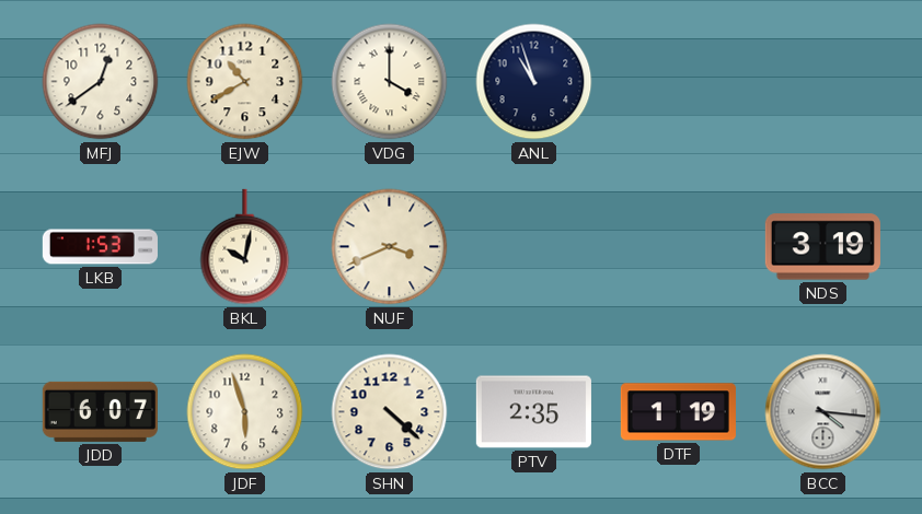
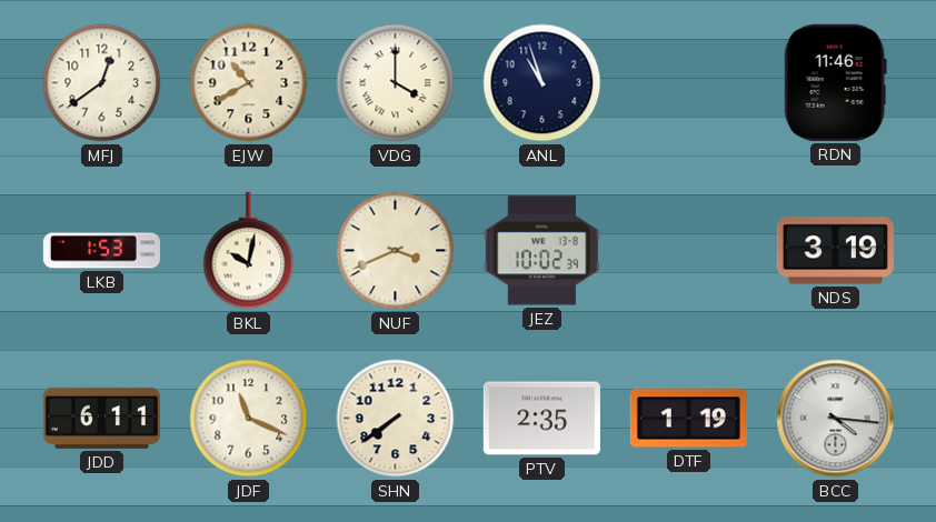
RDN: none -> 11:46 (835, 82)
JEZ: none -> 10:02 (541, 251)
JDD: 6:07 -> 6:11 (101, 418)
JDF: 5:57 -> 11:19 (249, 419)
SHN: 4:22 -> 7:39 (396, 419)
